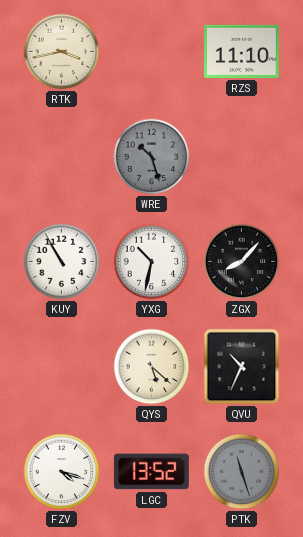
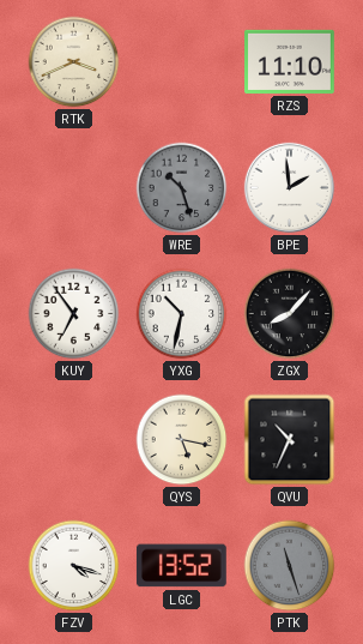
RTK: 3:43 -> 3:41 (74, 62)
BPE: none -> 1:59 (289, 187)
KUY: 10:55 -> 6:54 (74, 314)
QYS: 5:22 -> 5:17 (182, 440)
